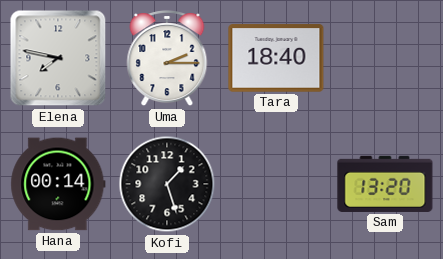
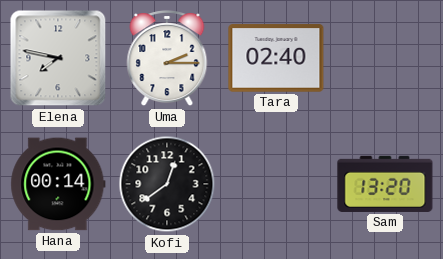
Tara: 18:40 -> 02:40 (276, 58)
Kofi: 1:27 -> 12:39 (167, 184)
